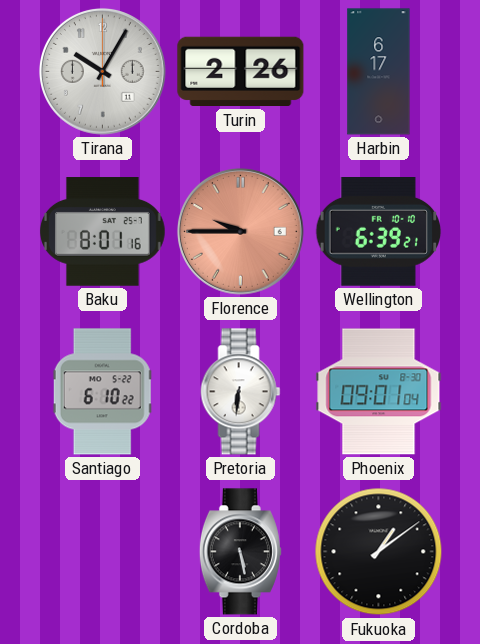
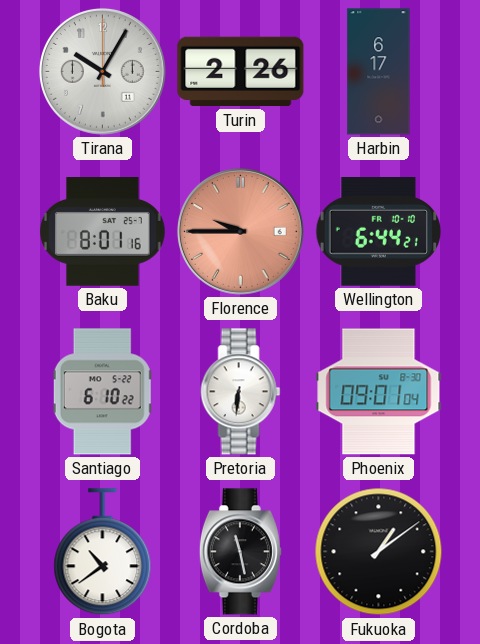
Wellington: 6:39 -> 6:44 (379, 232)
Bogota: none -> 10:39 (103, 552)
Cordoba: 5:28 -> 11:28 (240, 552)
